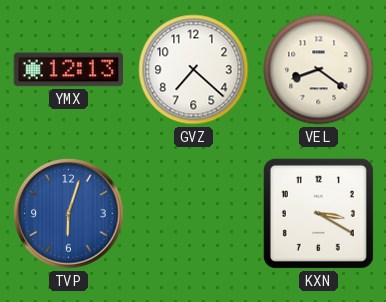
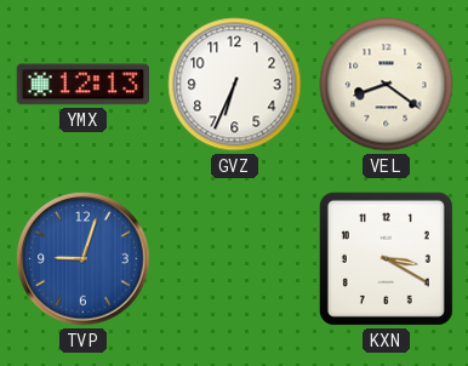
GVZ: 7:22 -> 6:34 (235, 85)
TVP: 6:03 -> 9:03 (84, 259)
